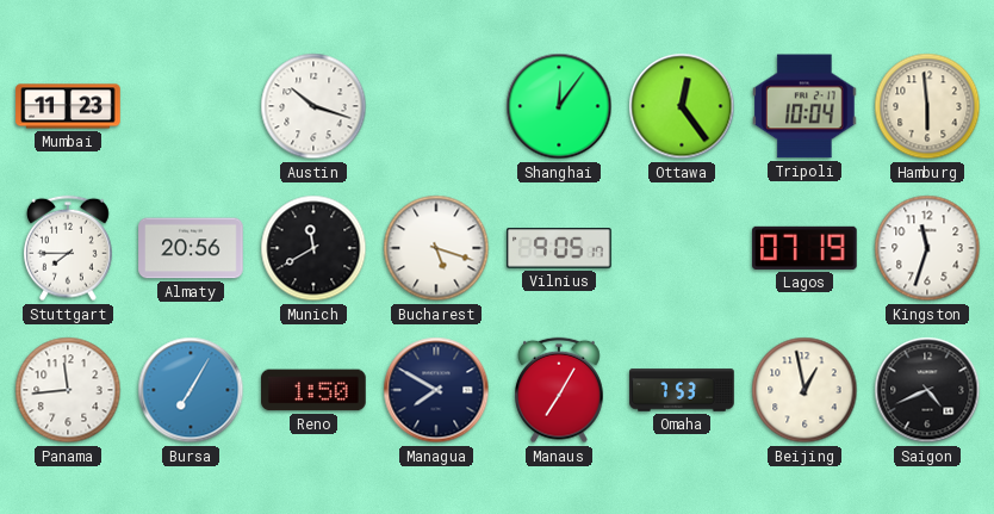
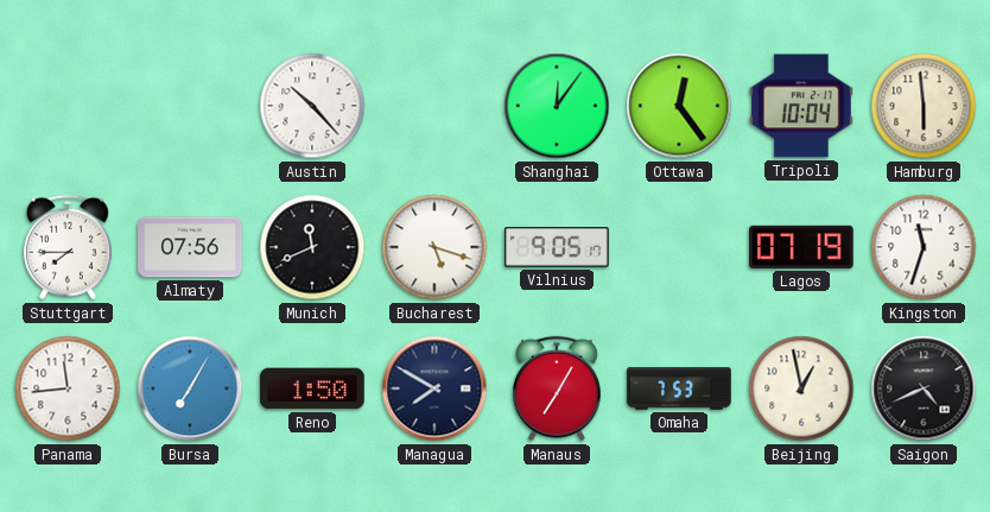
Mumbai: 11:23 -> none (68, 106)
Austin: 10:18 -> 10:23 (312, 106)
Almaty: 20:56 -> 07:56 (190, 247)
Munich: 11:40 -> 11:41 (312, 247)
